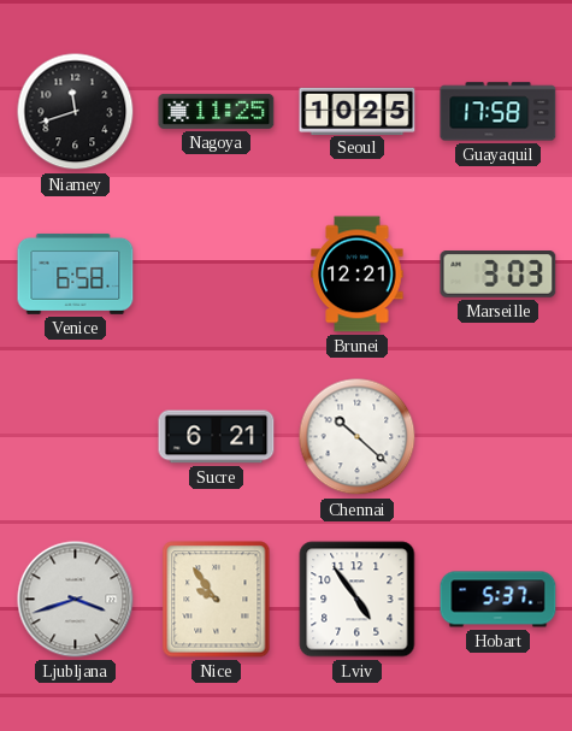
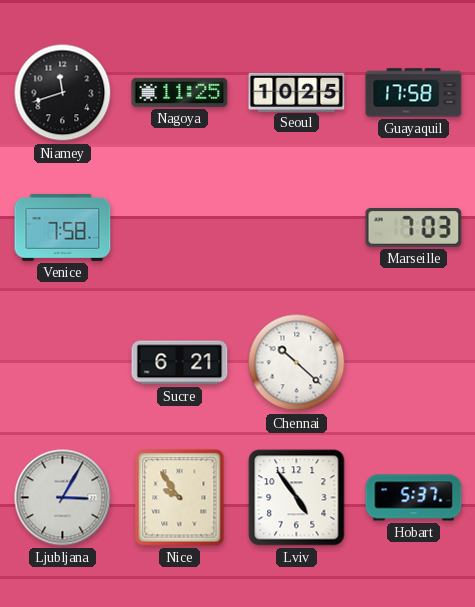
Venice: 6:58 -> 7:58 (63, 227)
Brunei: 12:21 -> none (358, 275)
Marseille: 3:03 -> 7:03 (414, 228)
Ljubljana: 3:42 -> 3:05 (63, 498)
